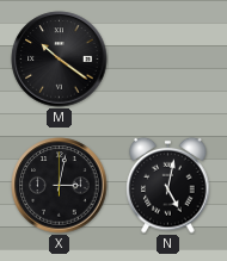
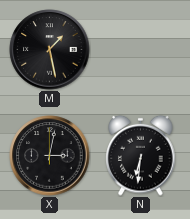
M: 10:21 -> 1:28 (50, 50)
N: 5:02 -> 6:31 (141, 155)
